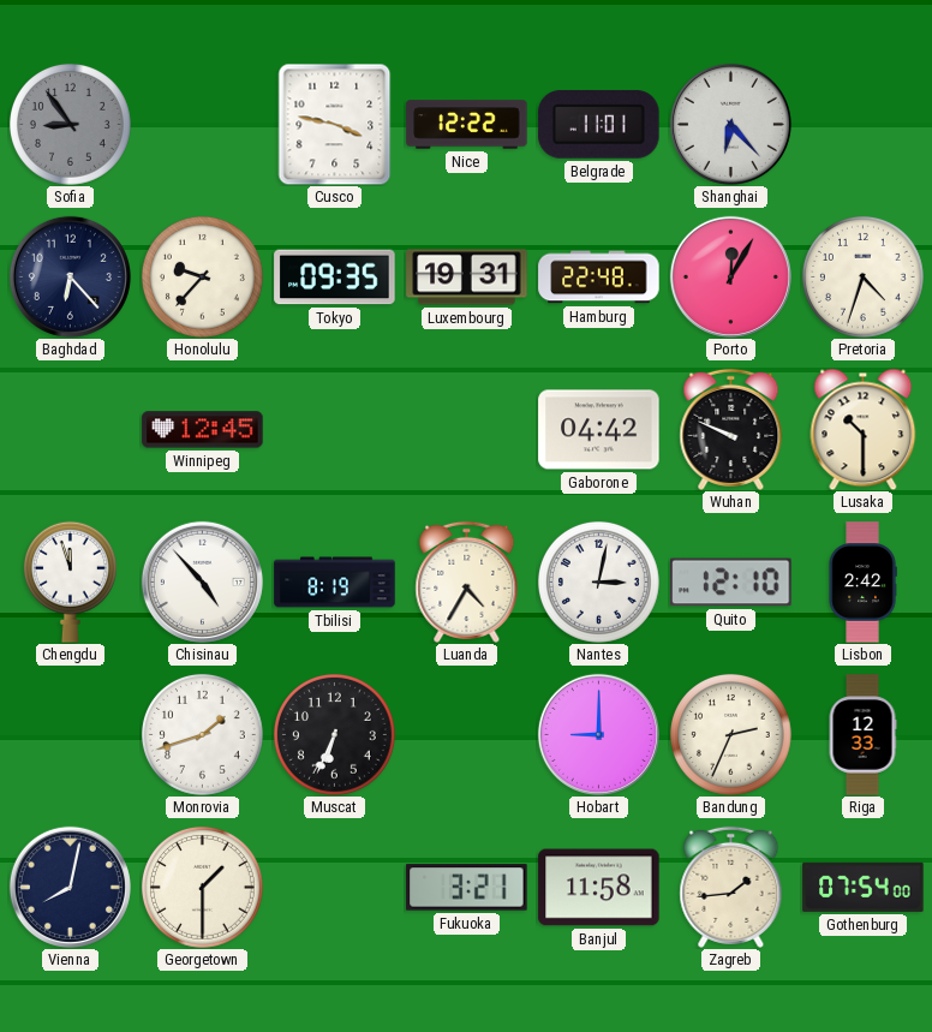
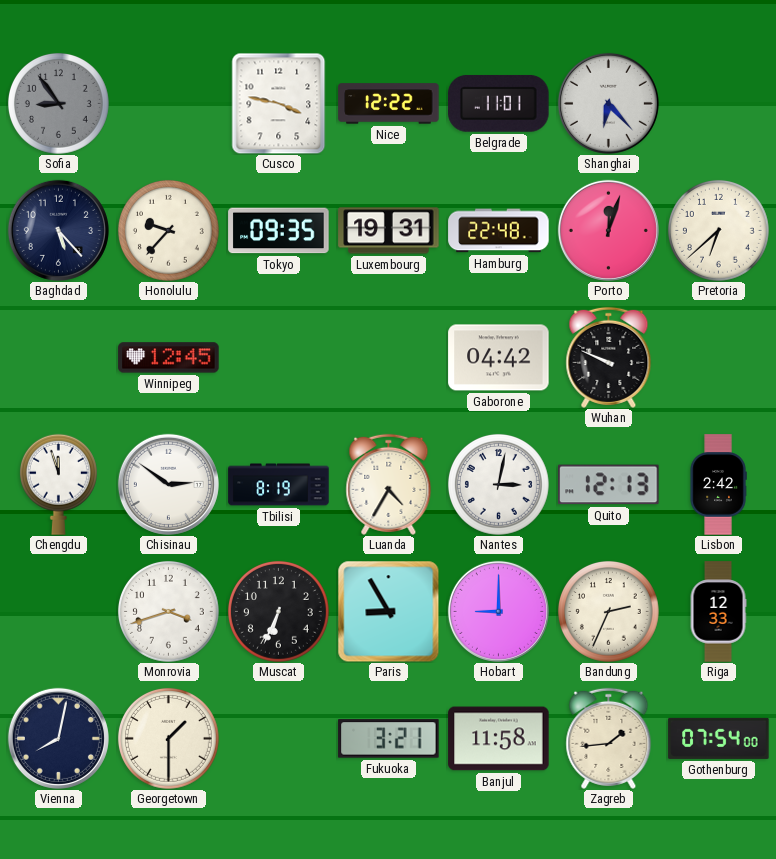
Baghdad: 6:23 -> 5:23 (58, 230)
Porto: 12:05 -> 12:03 (608, 230)
Pretoria: 4:33 -> 6:38 (718, 230)
Lusaka: 10:30 -> none (864, 429)
Chisinau: 4:53 -> 2:51 (168, 484)
Quito: 12:10 -> 12:13 (609, 485)
Monrovia: 1:42 -> 3:42 (168, 611)
Paris: none -> 8:55 (388, 611)
